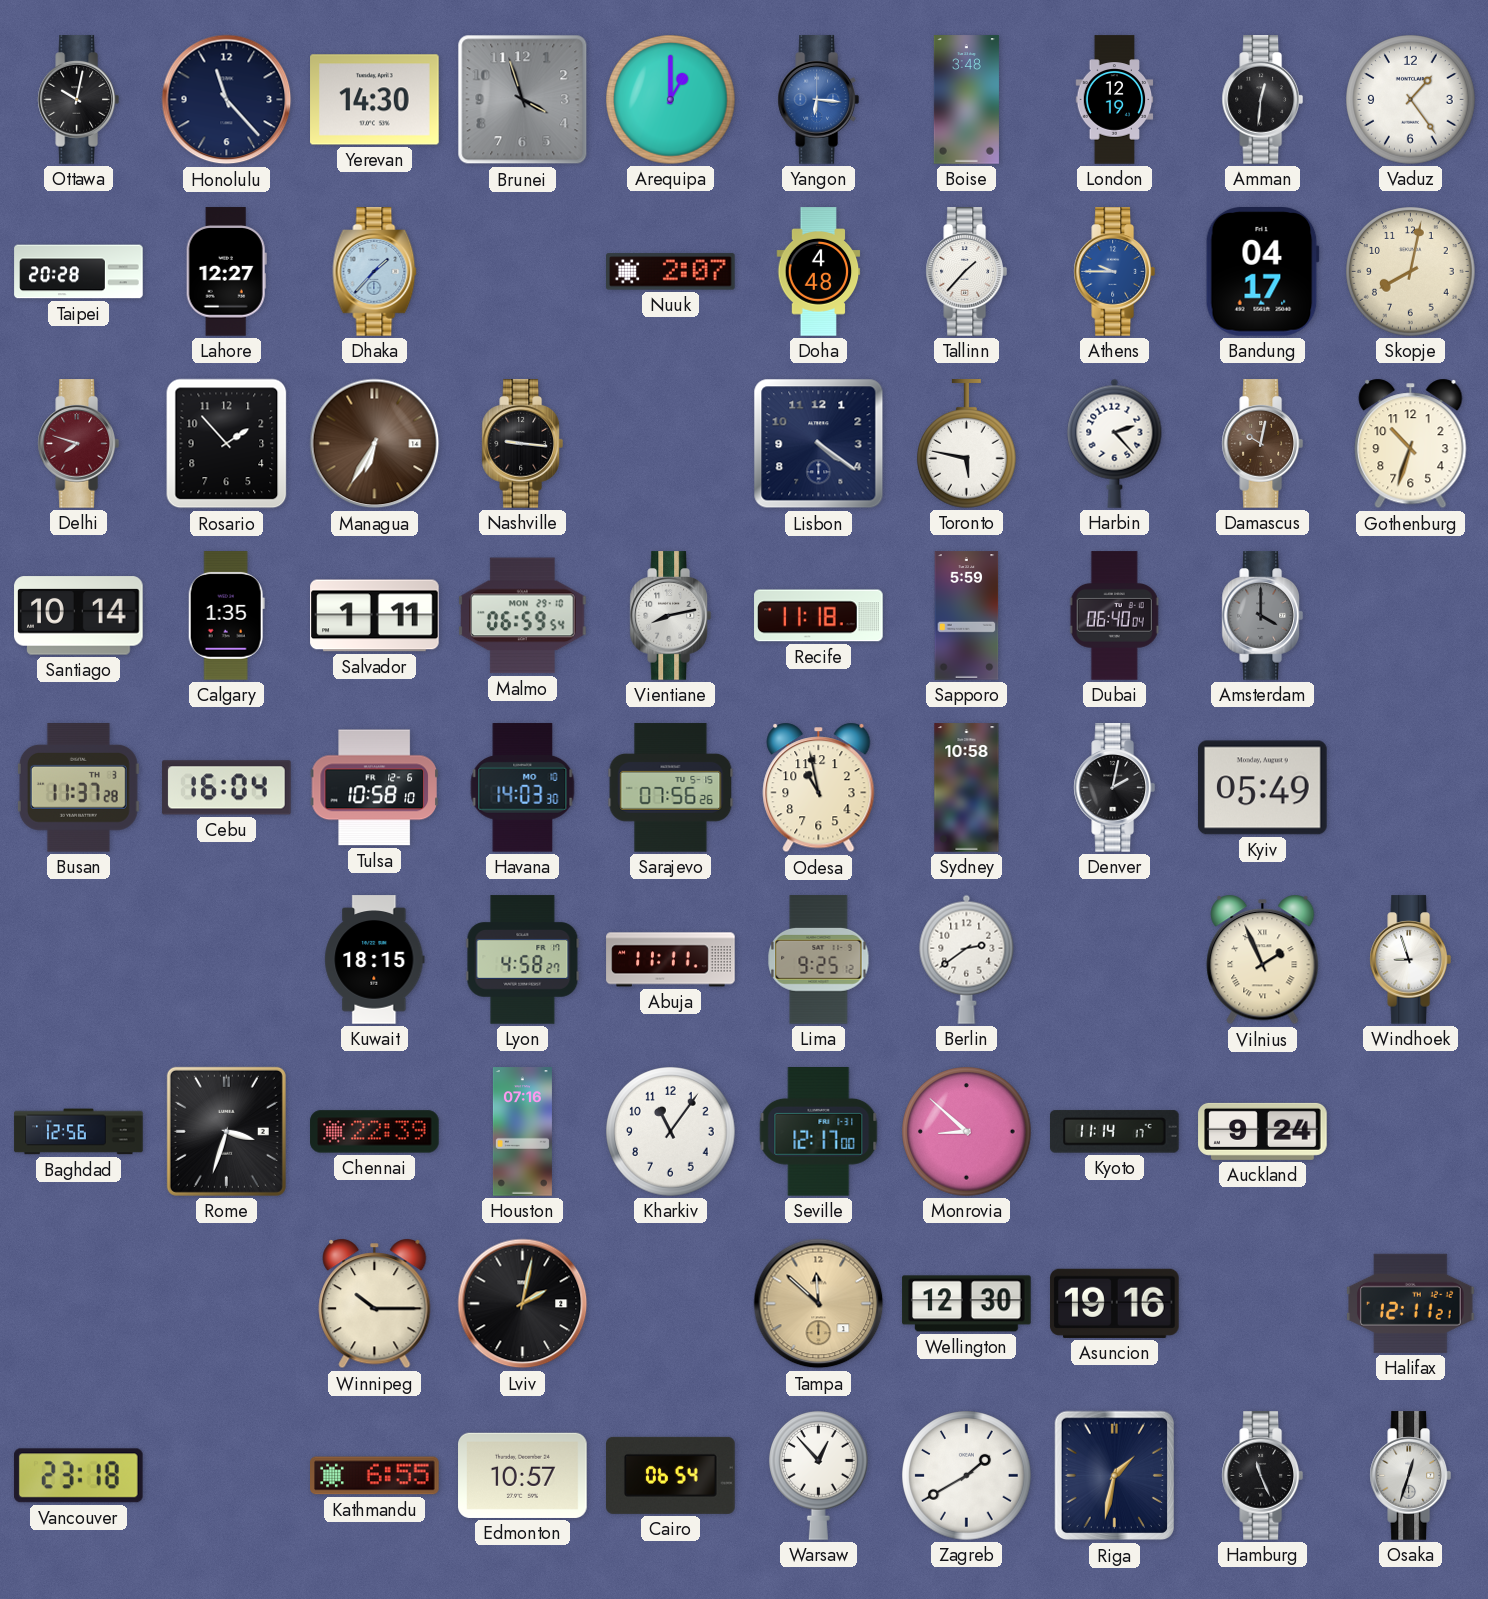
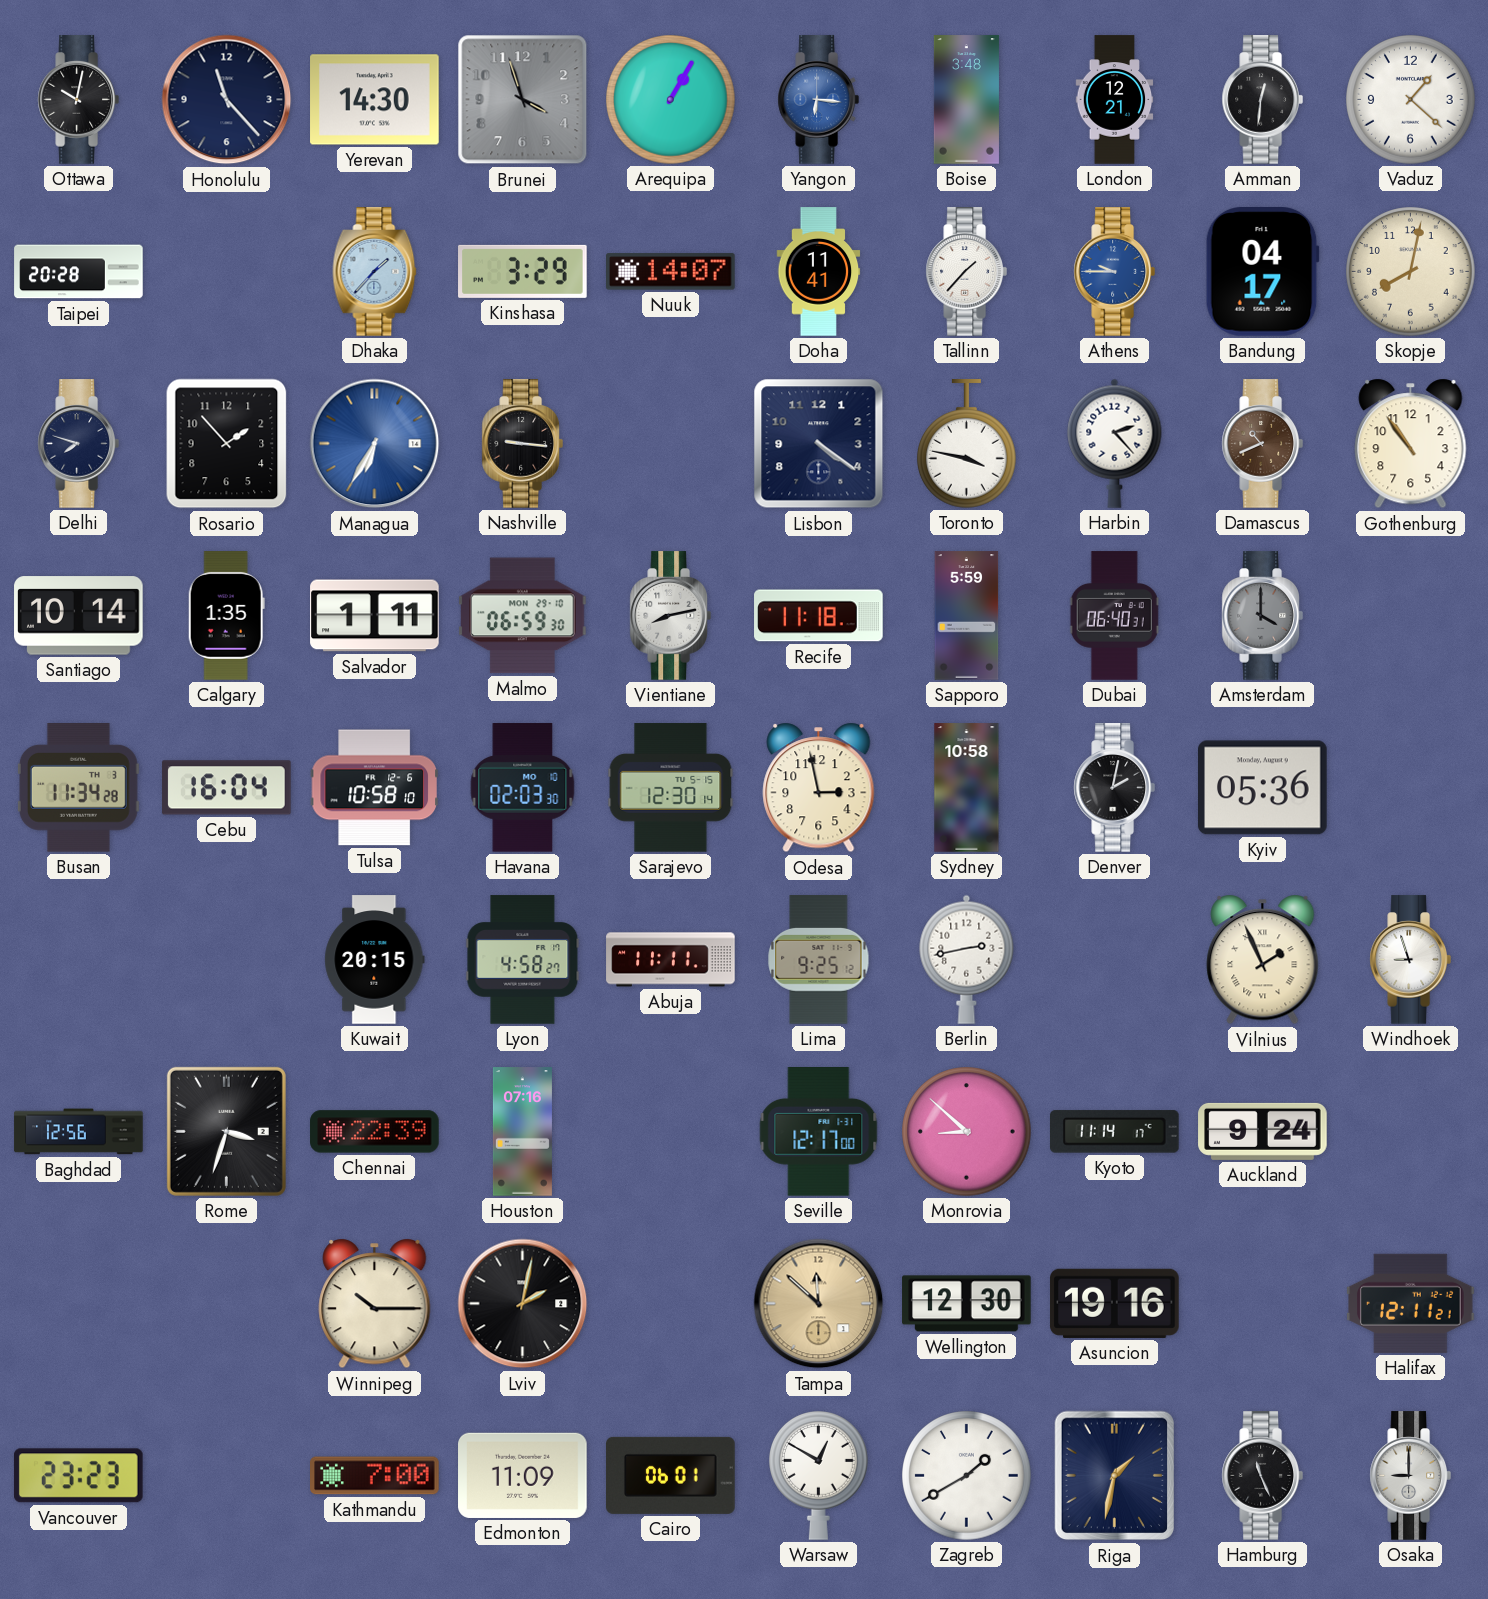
Arequipa: 1:00 -> 1:05 (671, 100)
London: 12:19 -> 12:21 (1115, 100)
Vaduz: 1:24 -> 1:22 (1411, 100)
Lahore: 12:27 -> none (226, 272)
Kinshasa: none -> 3:29 (523, 271)
Nuuk: 2:07 -> 14:07 (671, 272)
Doha: 4:48 -> 11:41 (819, 272)
Delhi dial: burgundy -> navy (78, 444)
Managua dial: brown -> blue (375, 444)
Toronto: 5:47 -> 3:47 (967, 444)
Damascus: 10:02 -> 10:41 (1262, 444)
Gothenburg: 10:33 -> 10:54 (1411, 444)
Malmo: 06:59:54 -> 06:59:30 (523, 616)
Dubai: 06:40:04 -> 06:40:31 (1115, 616)
Busan: 11:37 -> 11:34 (78, 788)
Havana: 14:03 -> 02:03 (523, 788)
Sarajevo: 07:56 -> 12:30 (671, 788)
Odesa: 10:58 -> 2:58 (819, 788)
Kyiv: 05:49 -> 05:36 (1263, 788)
Kuwait: 18:15 -> 20:15 (375, 960)
Berlin: 2:39 -> 2:43 (967, 959)
Kharkiv: 11:06 -> none (671, 1132)
Vancouver: 23:18 -> 23:23 (78, 1476)
Kathmandu: 6:55 -> 7:00 (375, 1476)
Edmonton: 10:57 -> 11:09 (523, 1475)
Cairo: 06:54 -> 06:01 (671, 1475)
Warsaw: 12:53 -> 12:50 (819, 1476)
Osaka: 12:33 -> 9:00 (1410, 1476)
